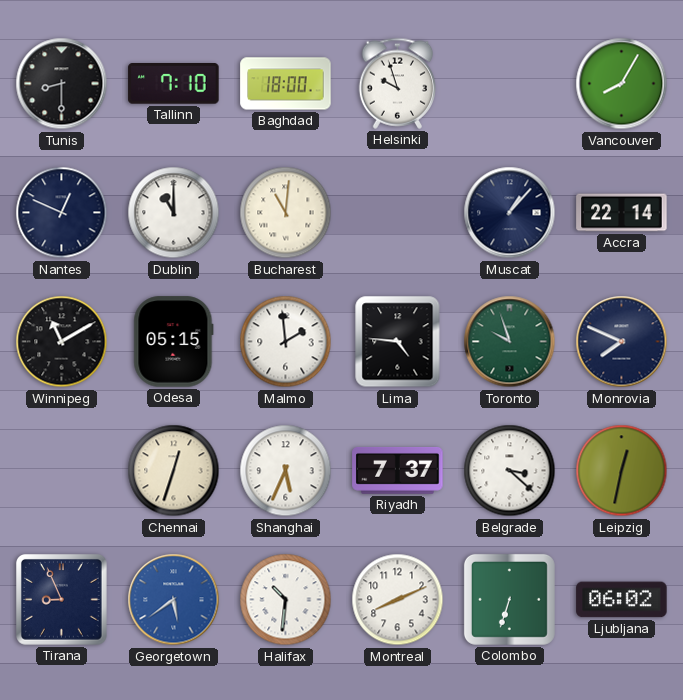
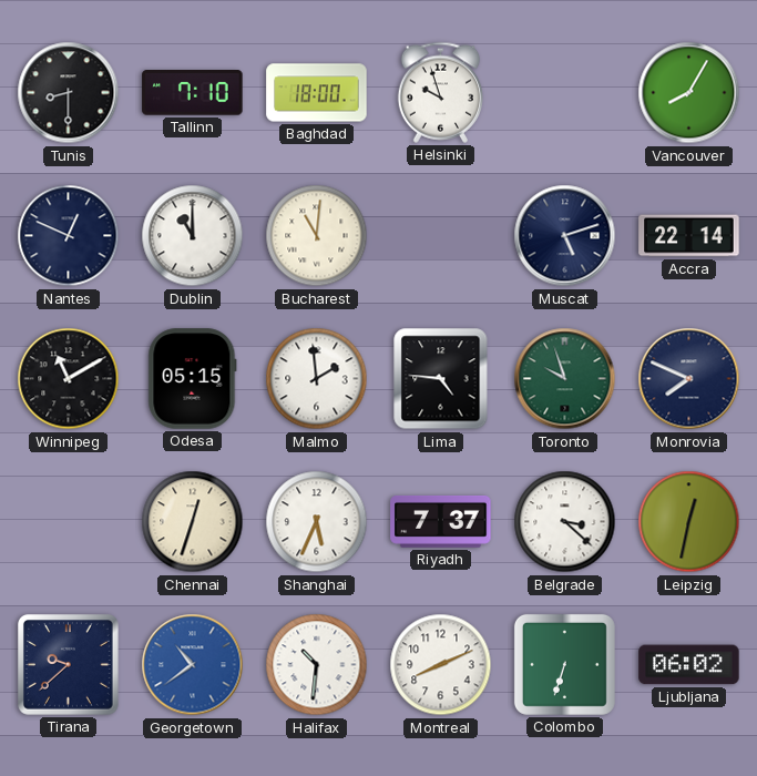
Muscat: 1:07 -> 5:12 (565, 236)
Tirana: 8:56 -> 9:38 (69, 665)
Georgetown: 5:39 -> 10:39 (193, 665)
